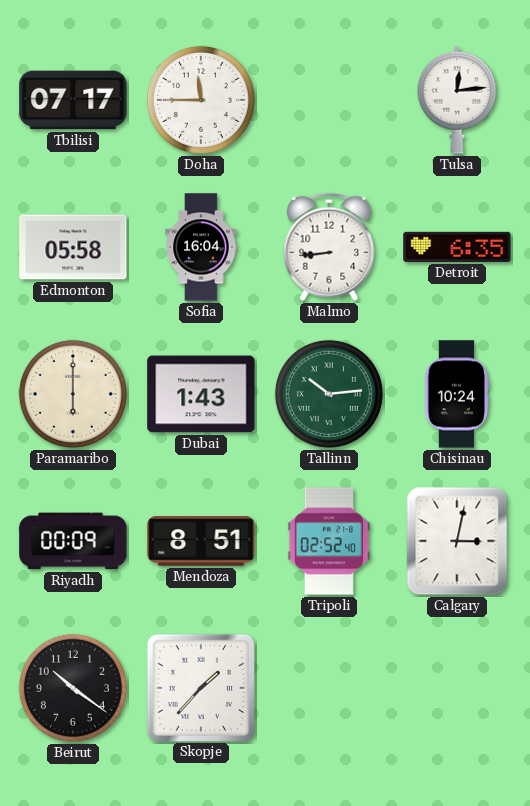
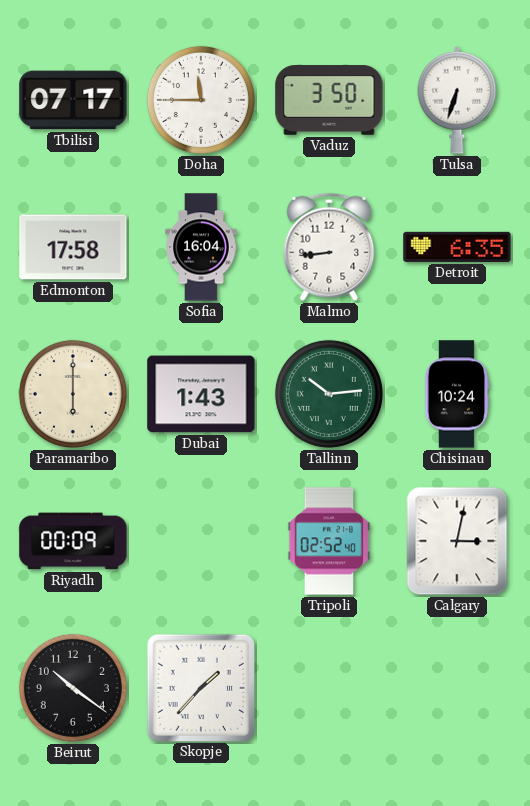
Vaduz: none -> 3:50 (329, 100)
Tulsa: 12:14 -> 6:33 (457, 100)
Edmonton: 05:58 -> 17:58 (73, 247)
Mendoza: 8:51 -> none (201, 541)
